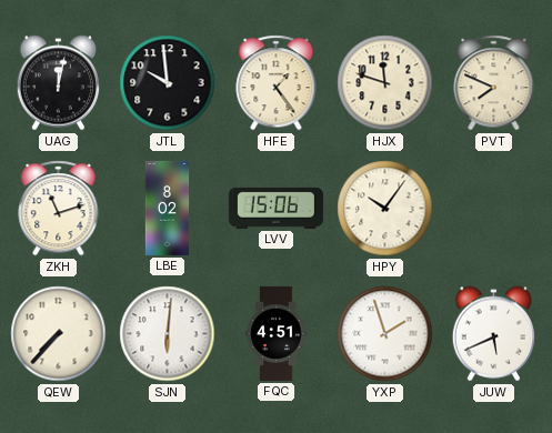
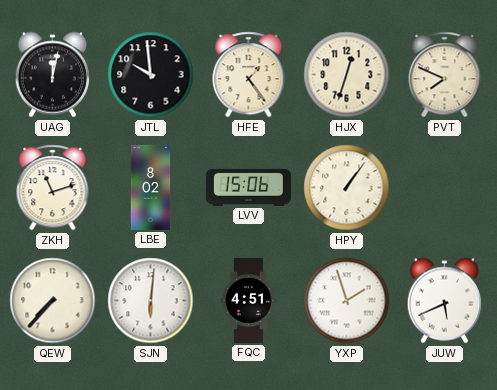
HJX: 11:48 -> 12:33 (347, 75)
HPY: 10:06 -> 1:06 (347, 188)
